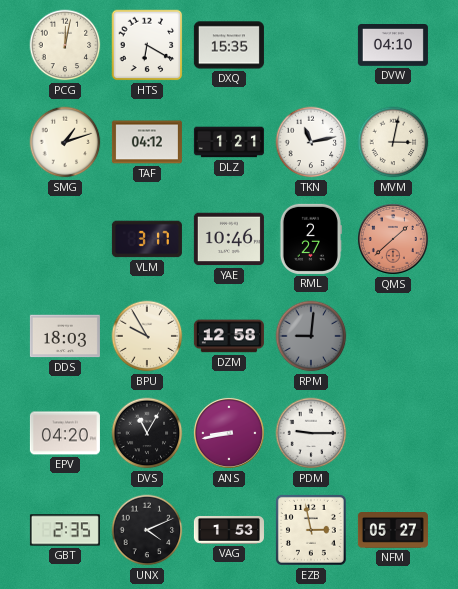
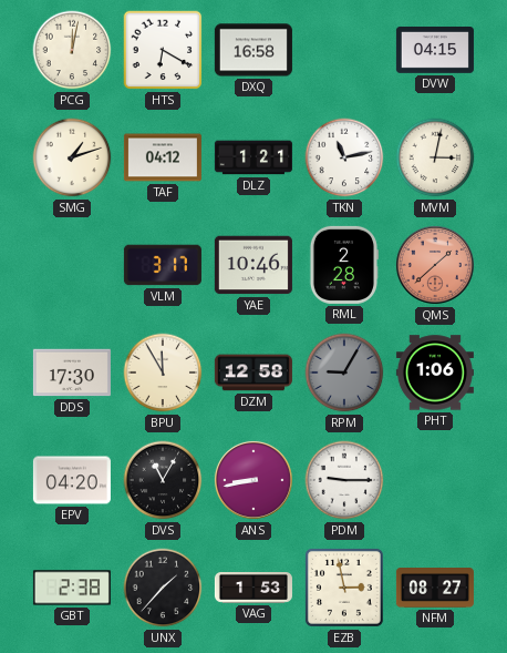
DXQ: 15:35 -> 16:58 (253, 50)
DVW: 04:10 -> 04:15 (435, 51)
RML: 2:27 -> 2:28 (343, 265)
DDS: 18:03 -> 17:30 (72, 373)
BPU: 9:55 -> 11:55 (163, 373)
RPM: 9:01 -> 9:05 (344, 373)
PHT: none -> 1:06 (435, 373)
GBT: 2:35 -> 2:38 (72, 588)
UNX: 4:11 -> 1:37 (163, 588)
NFM: 05:27 -> 08:27 (435, 588)
